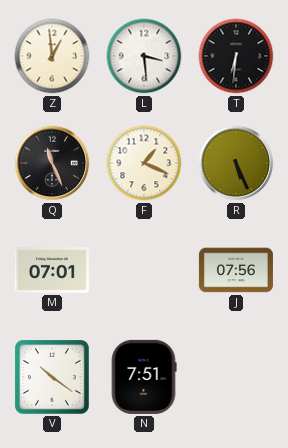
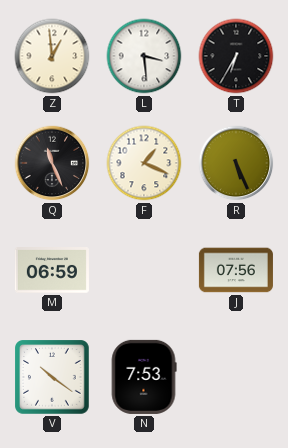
T: 6:31 -> 6:35 (236, 56)
M: 07:01 -> 06:59 (52, 271)
N: 7:51 -> 7:53 (144, 377)
